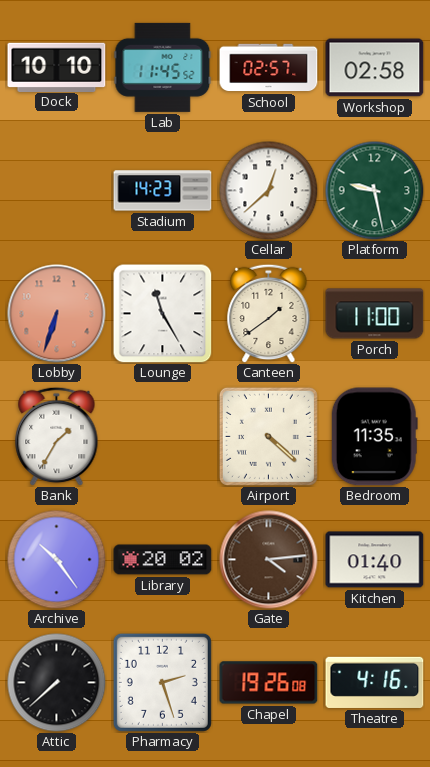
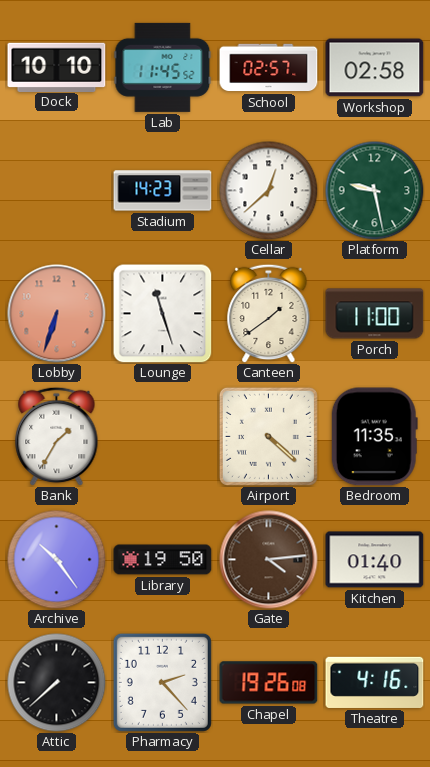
Lounge: 11:25 -> 11:27 (162, 313)
Library: 20:02 -> 19:50 (163, 560)
Pharmacy: 2:27 -> 2:23 (162, 682)
